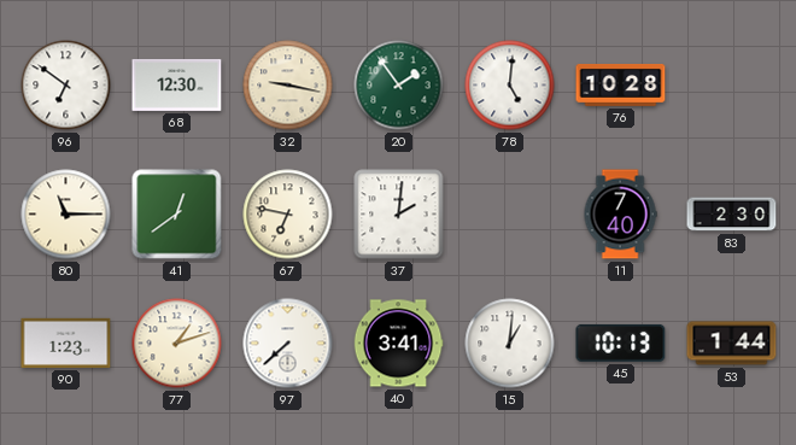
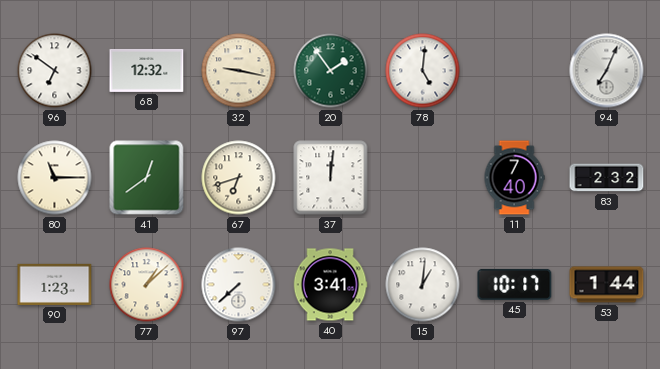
68: 12:30 -> 12:32 (147, 70)
76: 10:28 -> none (621, 84)
94: none -> 7:04 (607, 71)
67: 6:47 -> 6:42 (239, 178)
37: 2:01 -> 12:01 (331, 178)
83: 2:30 -> 2:32 (607, 178)
77: 1:12 -> 1:08 (147, 285)
45: 10:13 -> 10:17 (515, 284)
